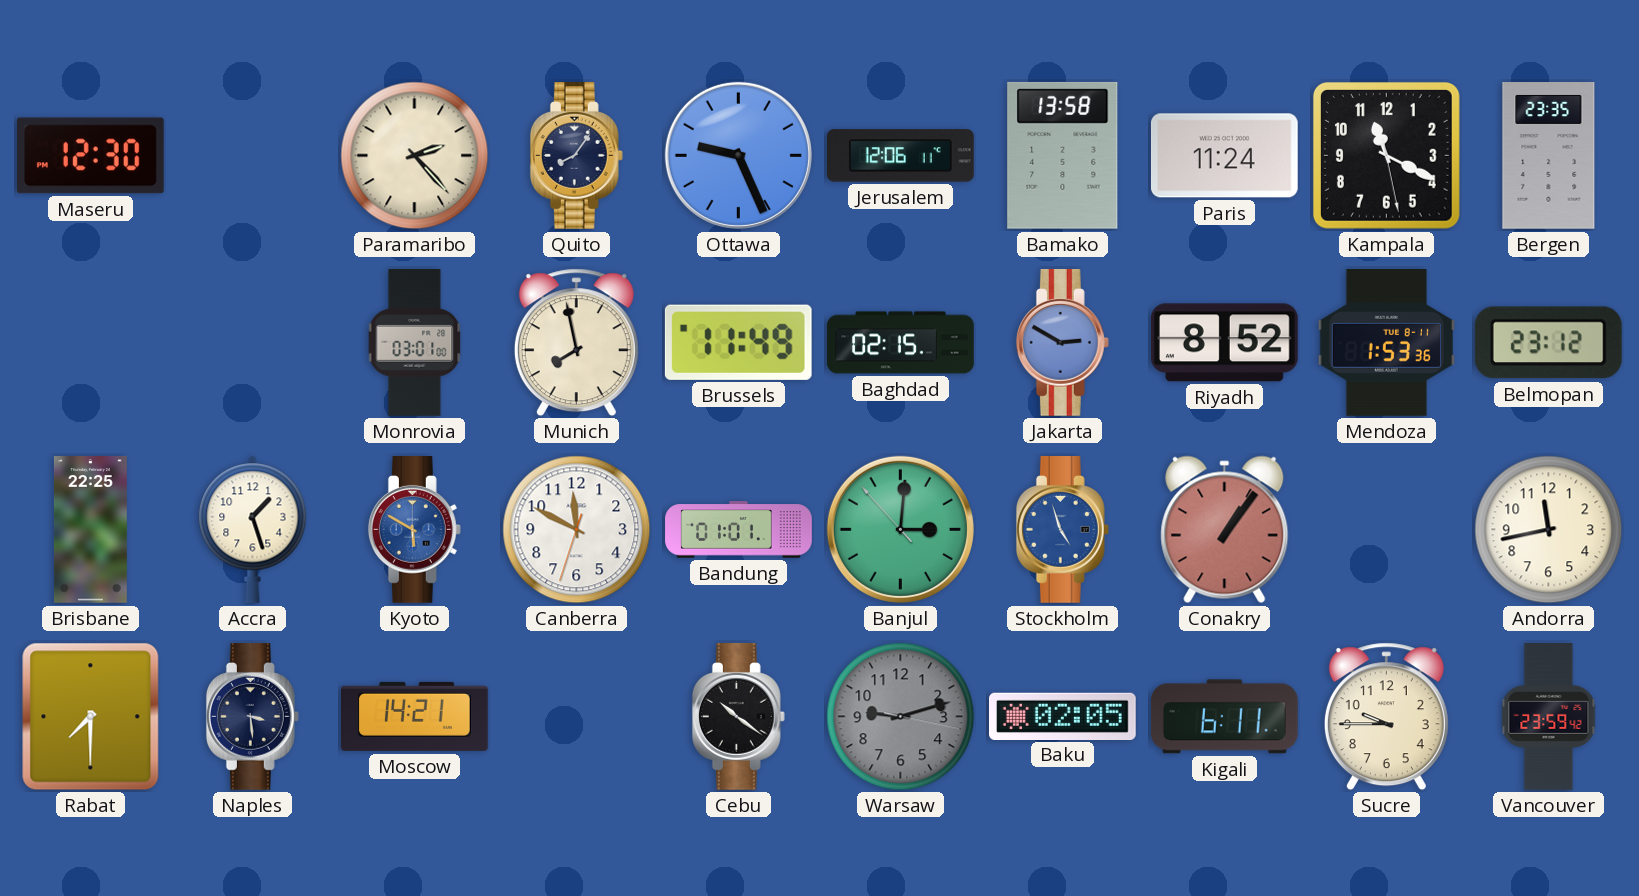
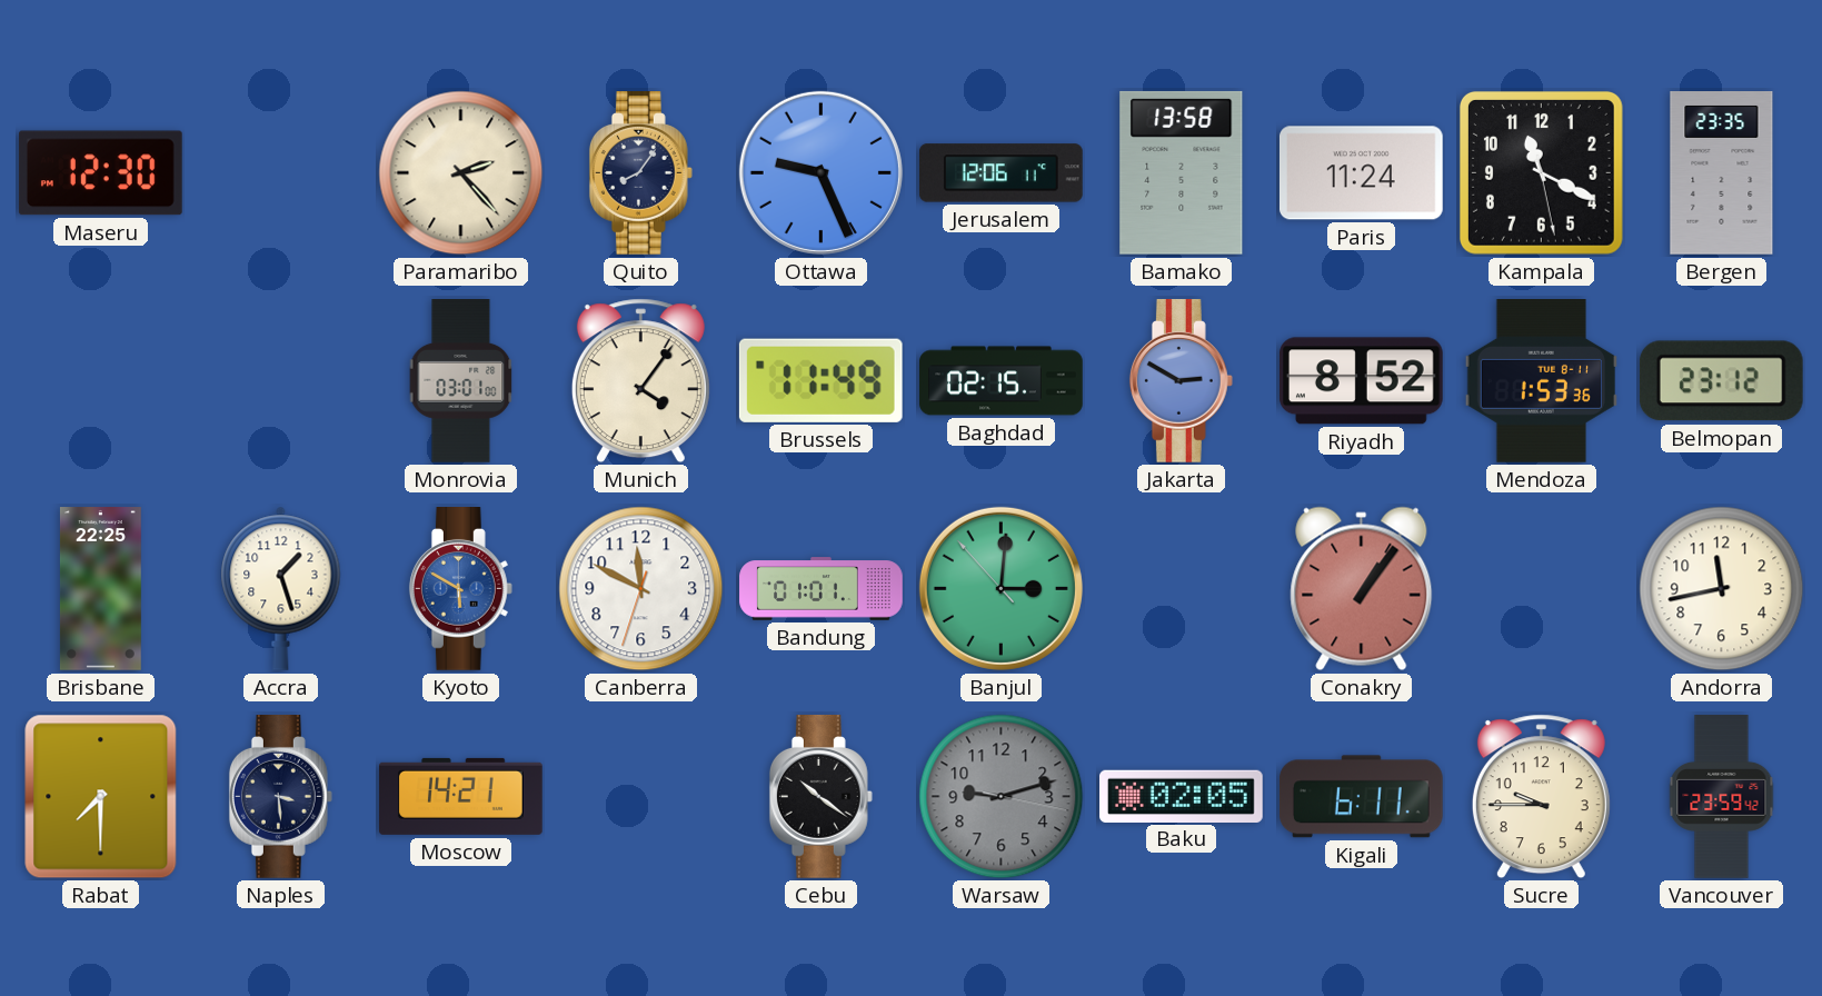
Munich: 7:58 -> 4:06 (640, 381)
Stockholm: 4:57 -> none (1062, 530)
